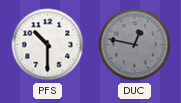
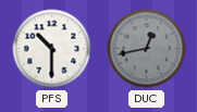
DUC: 12:47 -> 12:43 (147, 49)
